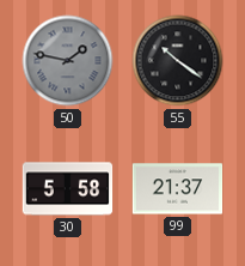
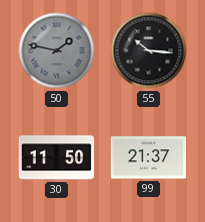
55: 10:21 -> 10:16 (149, 51)
30: 5:58 -> 11:50 (57, 158)
